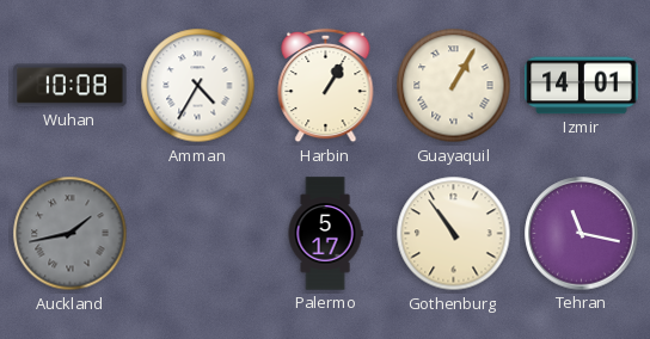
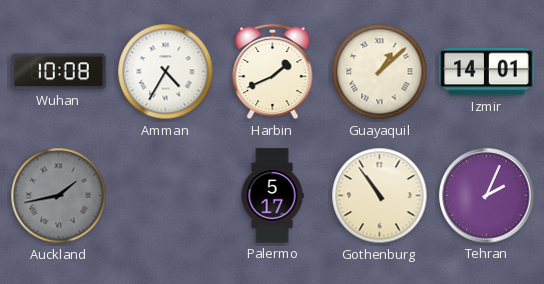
Harbin: 1:05 -> 1:41 (273, 72)
Guayaquil: 1:05 -> 1:08 (380, 72)
Tehran: 11:17 -> 2:04 (487, 196)
